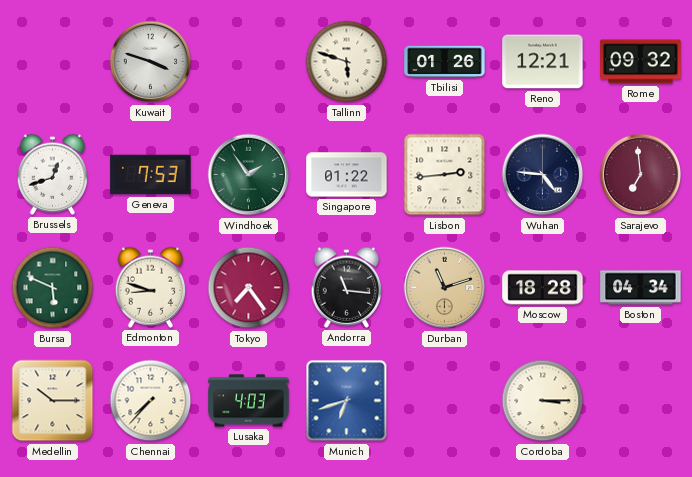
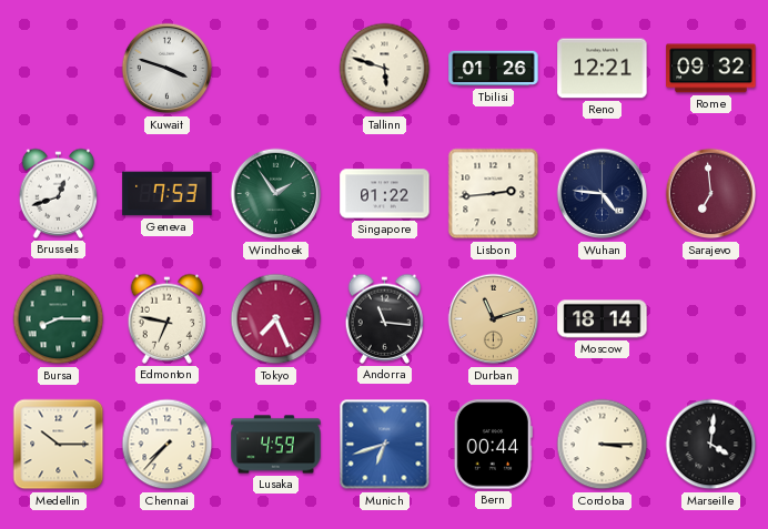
Bursa: 5:49 -> 8:15 (59, 319)
Edmonton: 8:48 -> 6:47 (168, 318)
Tokyo: 7:24 -> 7:26 (276, 319)
Moscow: 18:28 -> 18:14 (603, 319)
Boston: 04:34 -> none (641, 288)
Lusaka: 4:03 -> 4:59 (276, 445)
Bern: none -> 00:44 (493, 445)
Marseille: none -> 4:01 (711, 445)
